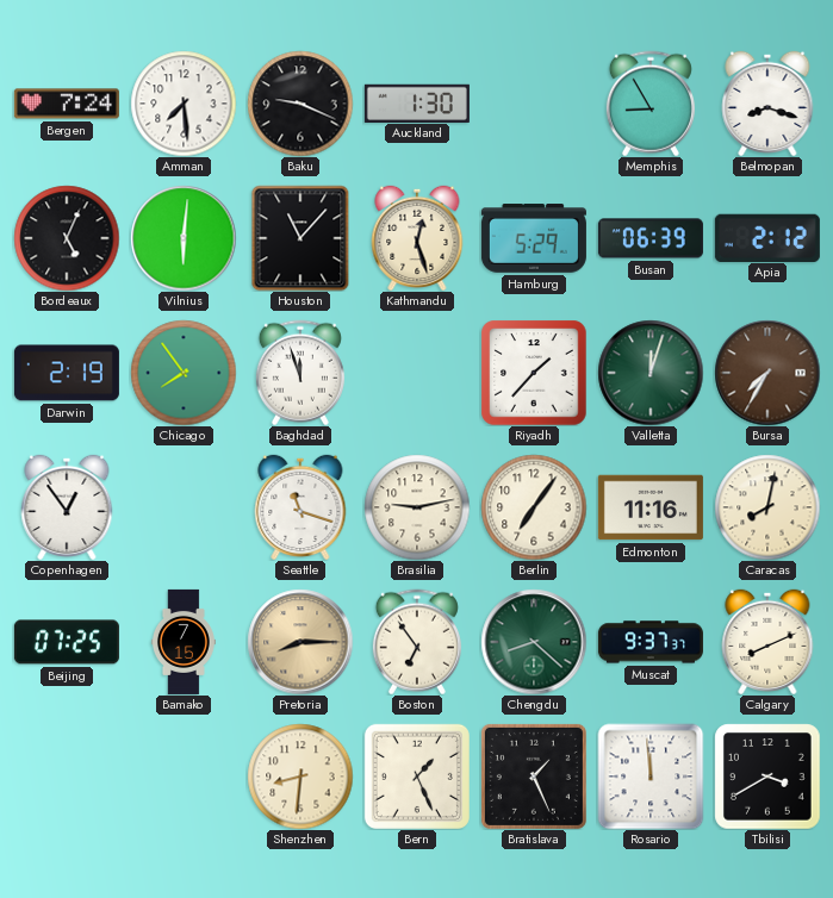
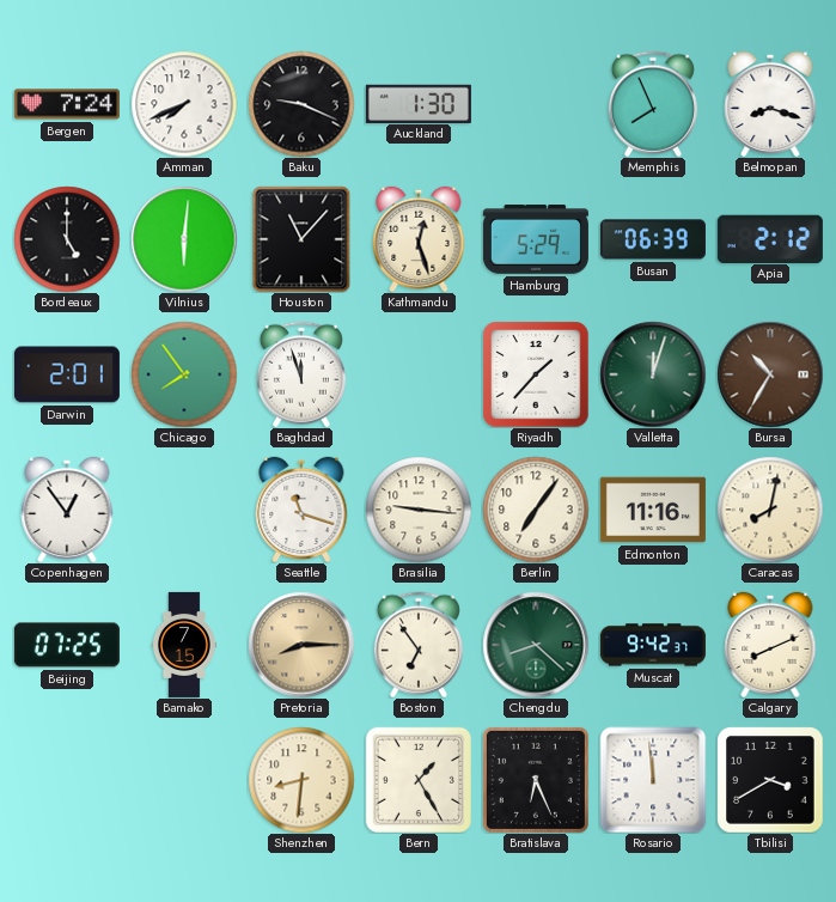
Amman: 7:29 -> 7:41 (184, 104)
Memphis: 8:55 -> 7:56 (653, 104)
Bordeaux: 5:04 -> 5:00 (67, 239)
Darwin: 2:19 -> 2:01 (67, 374)
Bursa: 7:35 -> 10:35 (770, 374)
Brasilia: 9:13 -> 9:16 (419, 510)
Muscat: 9:37 -> 9:42 (653, 645)
Bern: 1:26 -> 1:25 (419, 780)
Bratislava: 1:26 -> 6:26 (536, 780)
